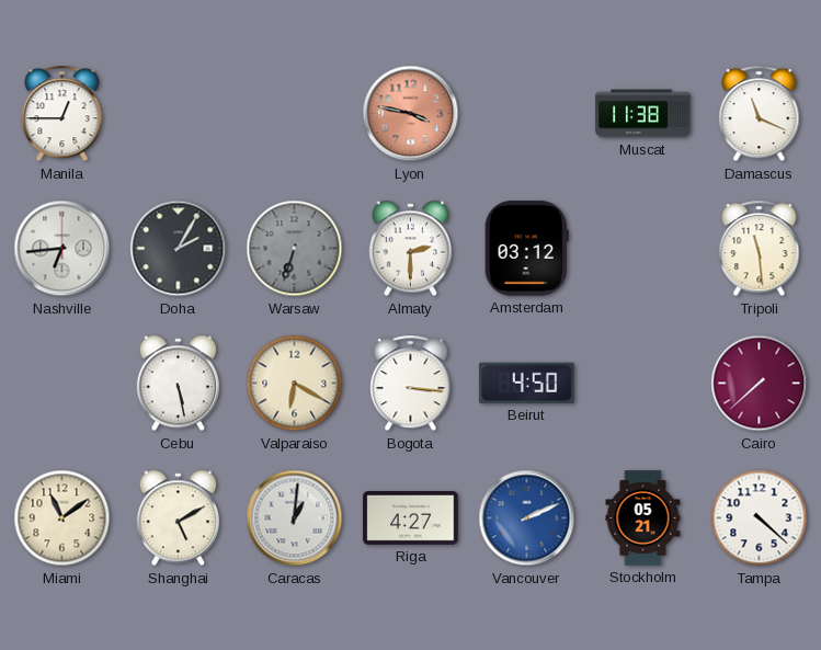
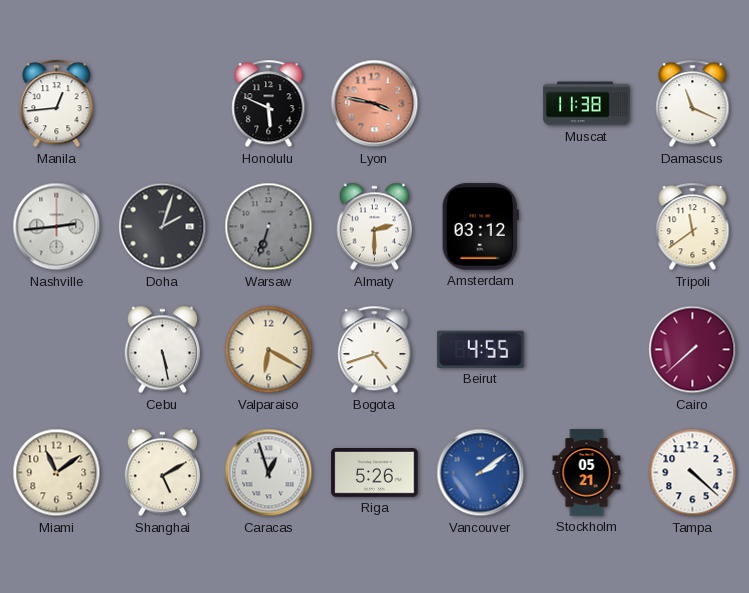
Manila: 12:45 -> 12:44 (57, 104)
Honolulu: none -> 5:49 (269, 104)
Nashville: 6:44 -> 2:44 (57, 227)
Doha: 2:05 -> 2:03 (163, 227)
Tripoli: 11:29 -> 11:39 (693, 227)
Bogota: 3:16 -> 4:42 (375, 350)
Beirut: 4:50 -> 4:55 (481, 349)
Caracas: 1:01 -> 12:57 (269, 473)
Riga: 4:27 -> 5:26 (375, 473)
Vancouver: 2:11 -> 2:09 (481, 473)
